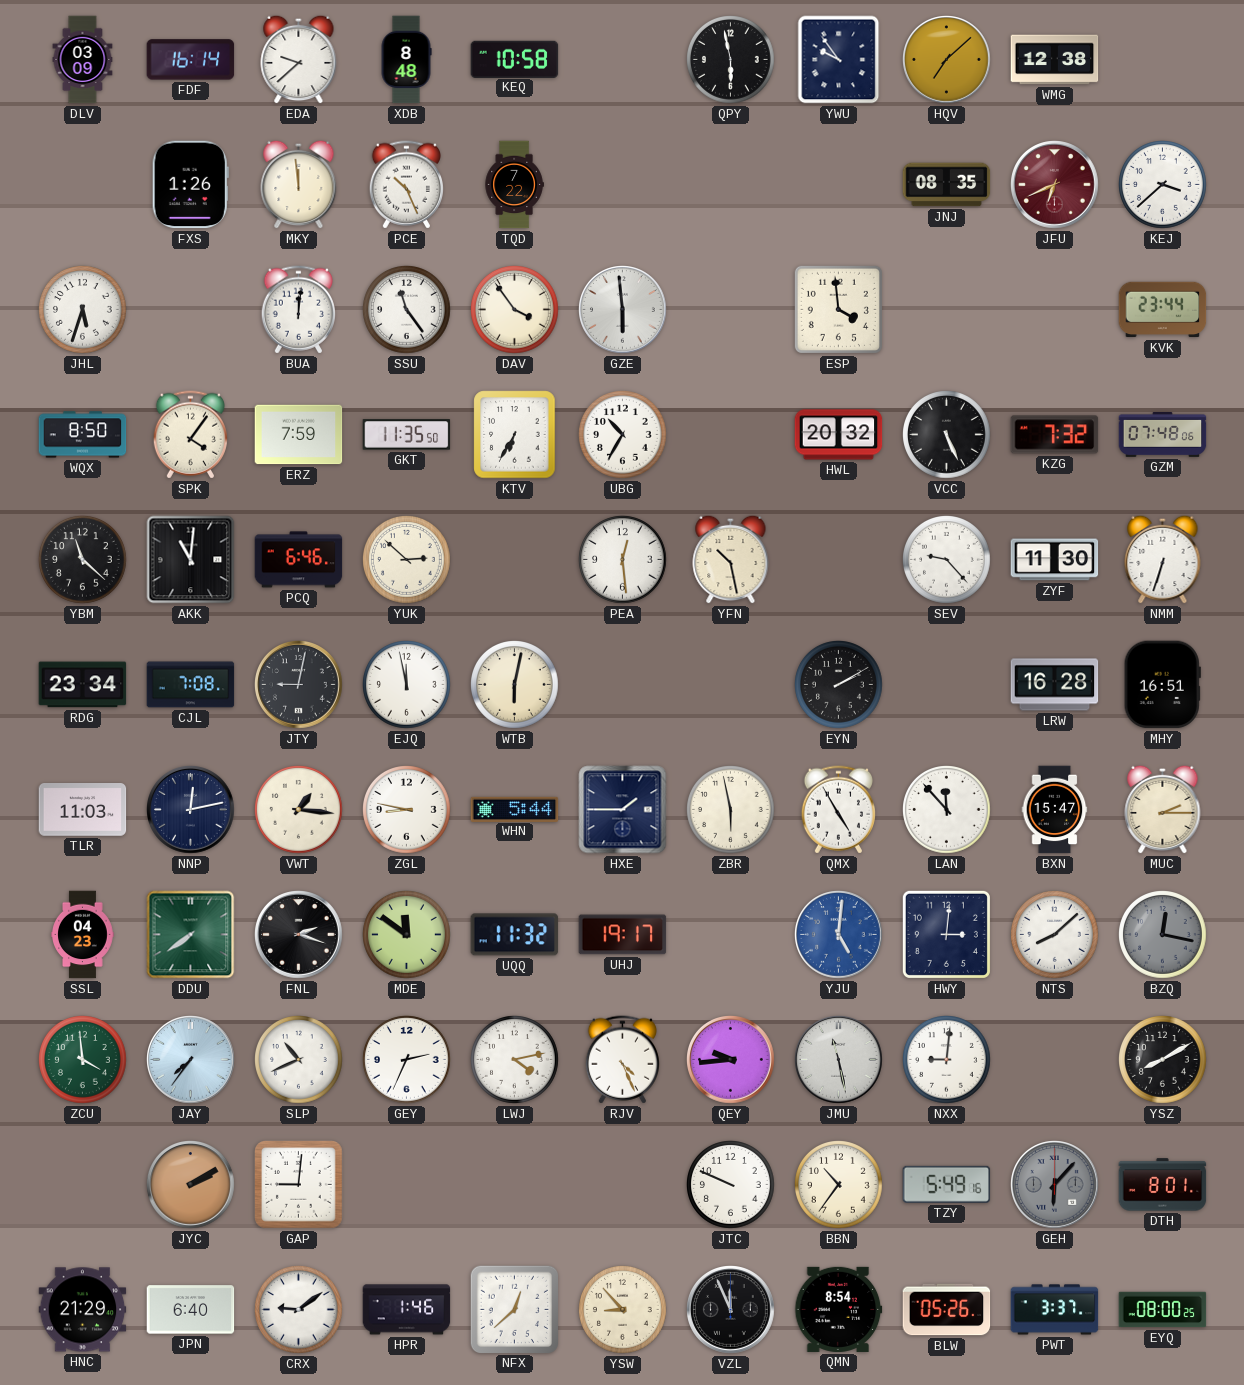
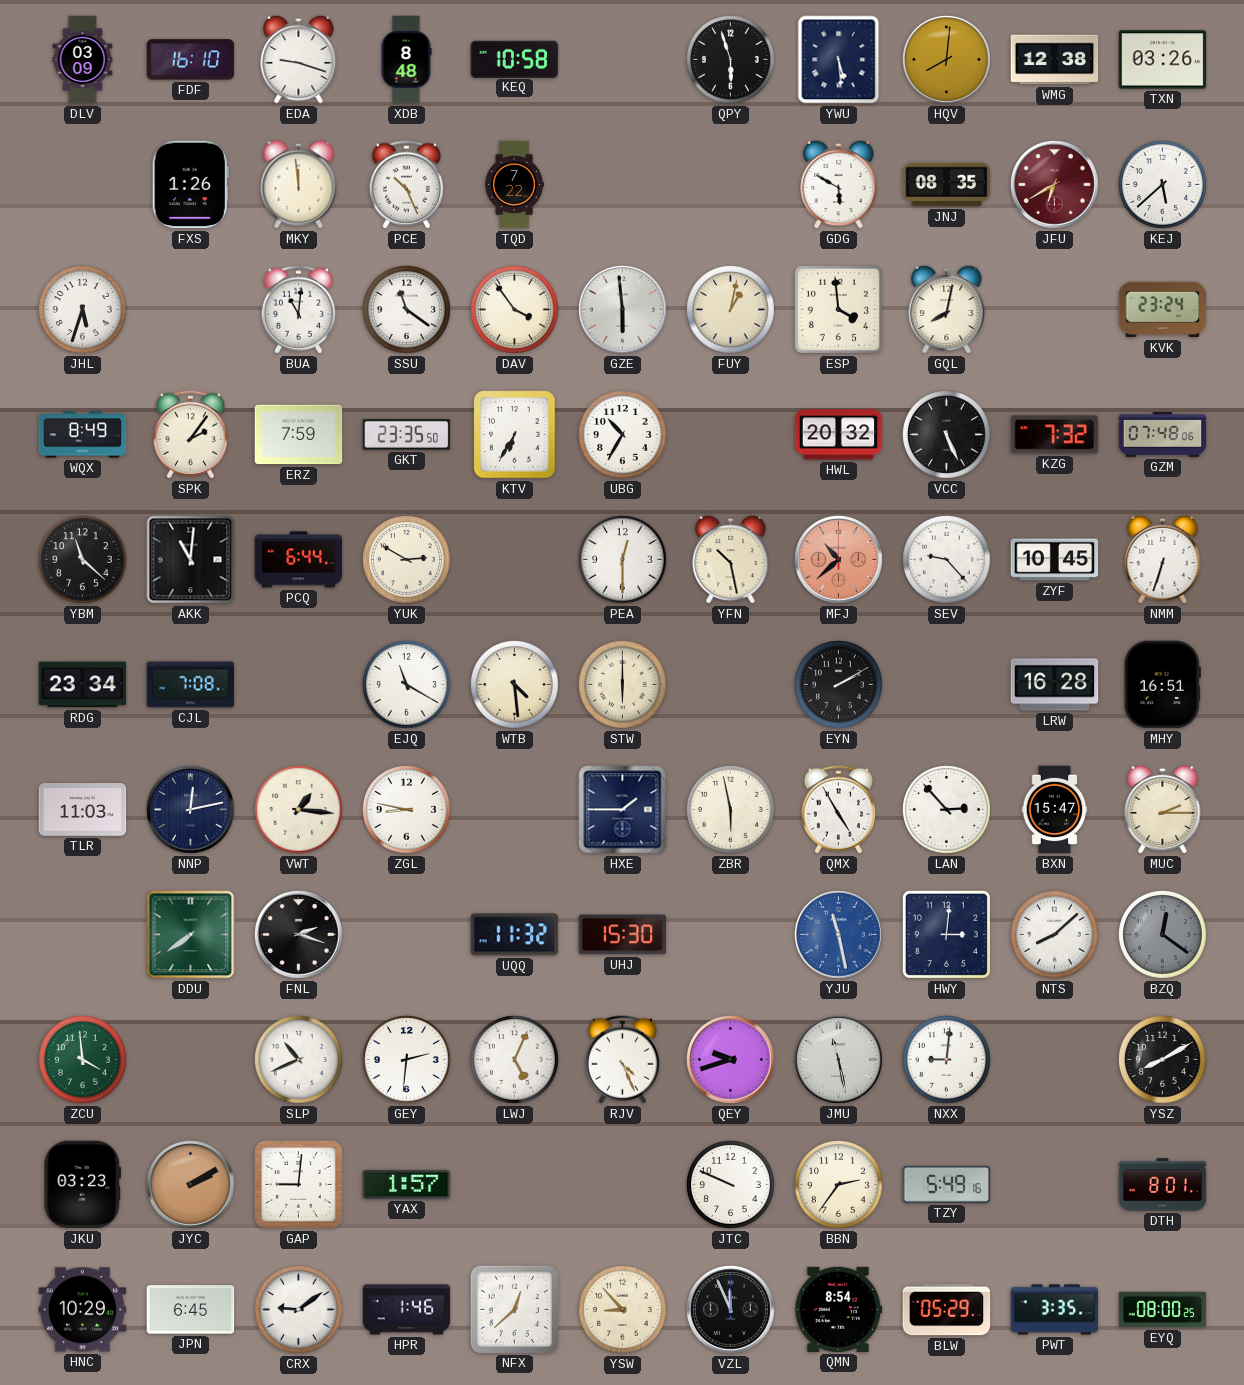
FDF: 16:14 -> 16:10 (191, 60)
EDA: 9:38 -> 9:18 (299, 59)
QPY: 5:58 -> 5:57 (731, 60)
YWU: 9:54 -> 5:29 (839, 60)
HQV: 7:08 -> 8:01 (947, 60)
TXN: none -> 03:26 (1163, 60)
GDG: none -> 5:50 (839, 184)
JFU: 6:41 -> 6:40 (1055, 185)
KEJ: 3:38 -> 5:38 (1163, 185)
BUA: 12:01 -> 11:01 (298, 310)
SSU: 11:24 -> 11:21 (407, 310)
FUY: none -> 1:02 (731, 310)
GQL: none -> 8:02 (947, 309)
KVK: 23:44 -> 23:24 (1163, 310)
WQX: 8:50 -> 8:49 (83, 435)
SPK: 4:06 -> 2:06 (190, 435)
GKT: 11:35 -> 23:35 (407, 435)
PCQ: 6:46 -> 6:44 (299, 560)
YUK: 2:52 -> 2:50 (407, 560)
PEA: 12:29 -> 12:30 (623, 560)
MFJ: none -> 10:38 (839, 560)
ZYF: 11:30 -> 10:45 (1055, 560)
JTY: 9:02 -> none (299, 685)
EJQ: 11:58 -> 11:20 (407, 685)
WTB: 6:02 -> 4:29 (515, 685)
STW: none -> 6:00 (623, 685)
WHN: 5:44 -> none (515, 809)
LAN: 11:53 -> 2:53 (947, 810)
SSL: 04:23 -> none (83, 935)
MDE: 11:51 -> none (407, 935)
UHJ: 19:17 -> 15:30 (623, 935)
YJU: 5:01 -> 11:28 (839, 935)
BZQ: 12:17 -> 12:21 (1163, 935)
JAY: 7:36 -> none (191, 1060)
GEY: 2:34 -> 2:31 (407, 1060)
LWJ: 4:13 -> 5:04 (515, 1060)
QEY: 9:44 -> 9:42 (731, 1060)
JKU: none -> 03:23 (83, 1185)
YAX: none -> 1:57 (407, 1184)
BBN: 10:36 -> 2:36 (839, 1185)
GEH: 6:07 -> none (1055, 1185)
HNC: 21:29 -> 10:29 (83, 1310)
JPN: 6:40 -> 6:45 (191, 1310)
BLW: 05:26 -> 05:29 (947, 1310)
PWT: 3:37 -> 3:35 (1055, 1310)
